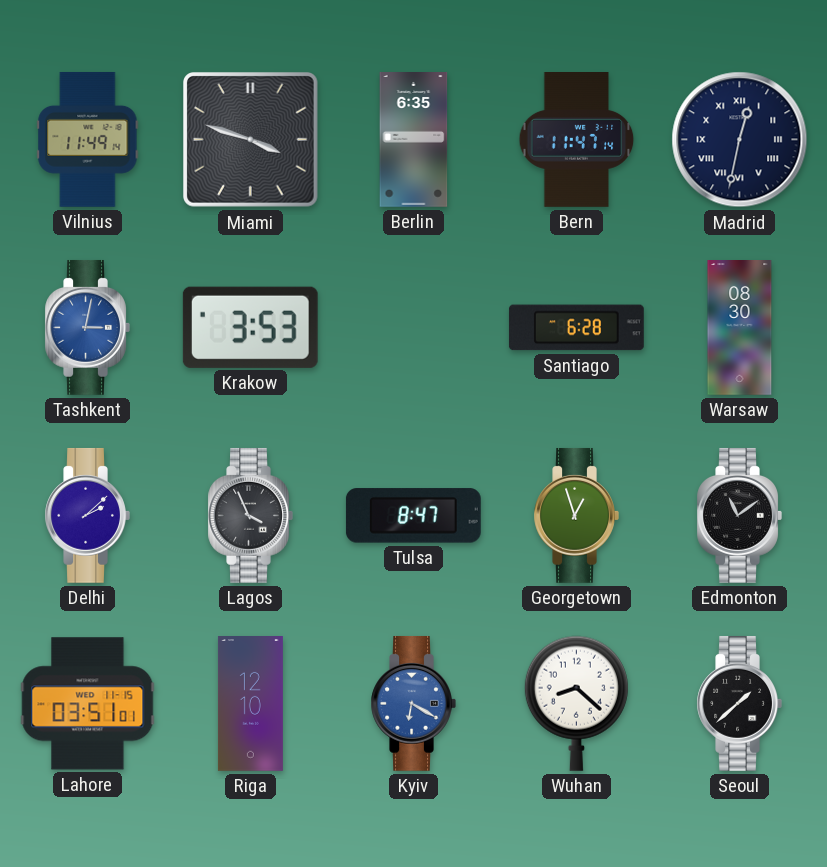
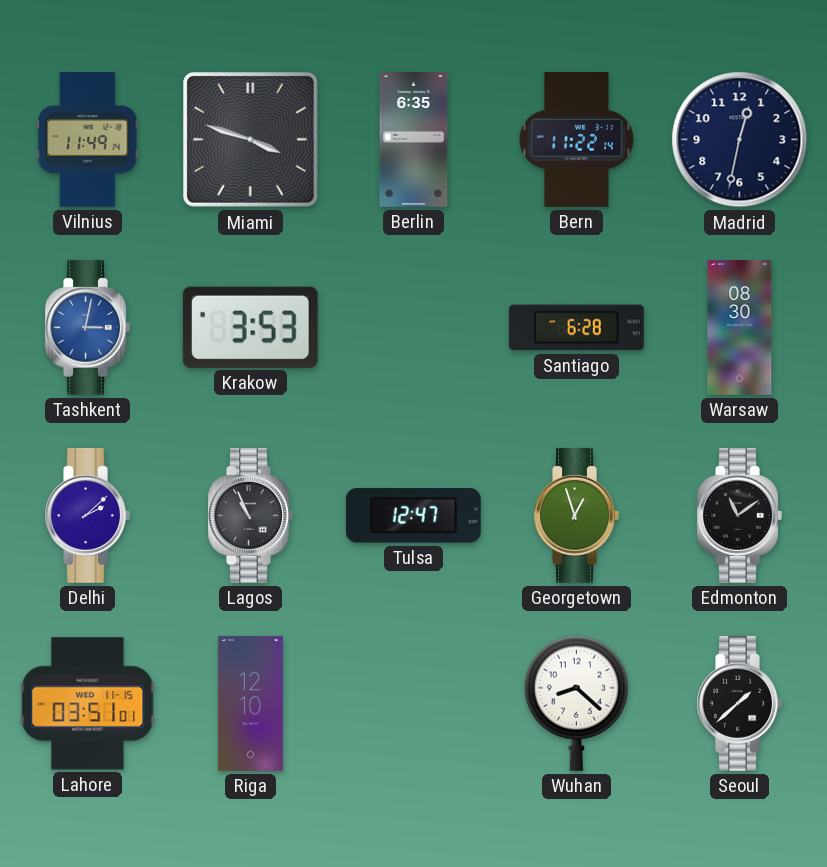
Bern: 11:47 -> 11:22 (577, 140)
Madrid numerals: Roman -> Arabic (740, 140)
Lagos: 3:56 -> 10:56 (250, 515)
Tulsa: 8:47 -> 12:47 (413, 516)
Kyiv: 6:20 -> none (413, 703)
